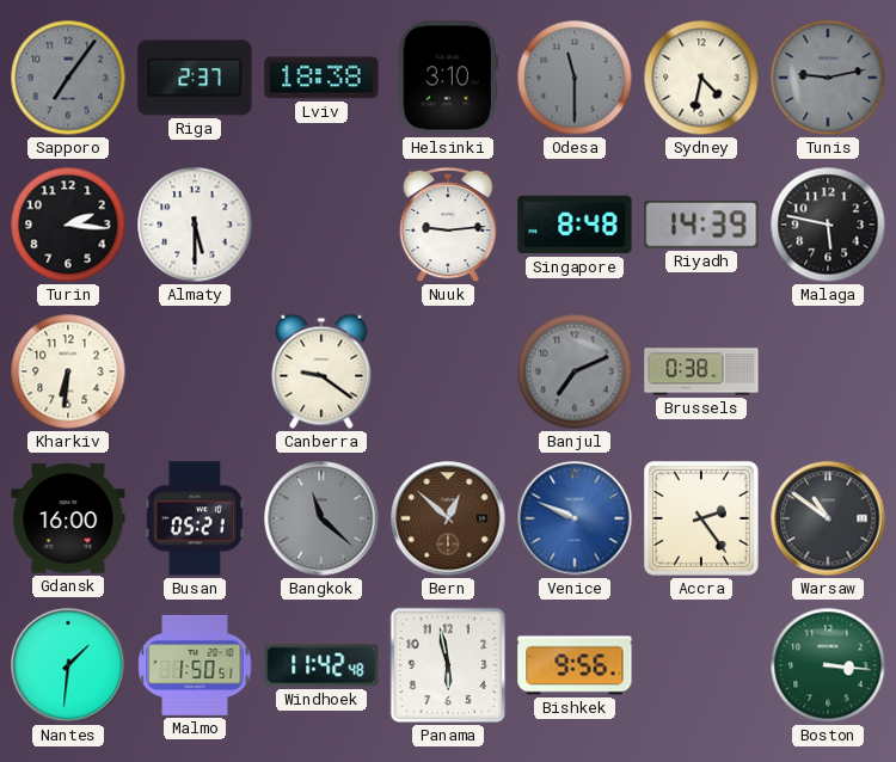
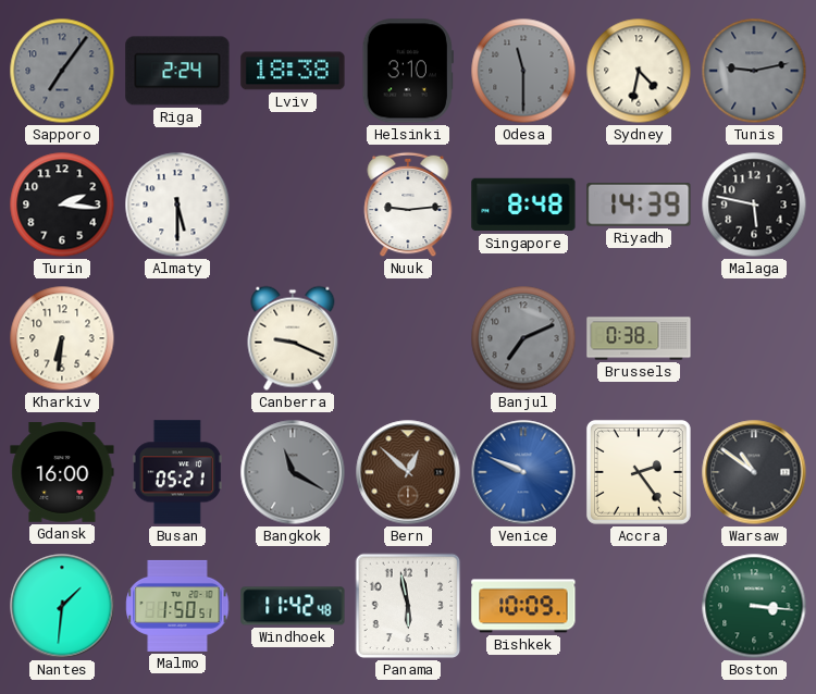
Riga: 2:37 -> 2:24 (177, 71)
Canberra: 9:21 -> 9:19 (293, 338)
Bangkok: 11:22 -> 11:20 (293, 472)
Bishkek: 9:56 -> 10:09 (523, 606)
